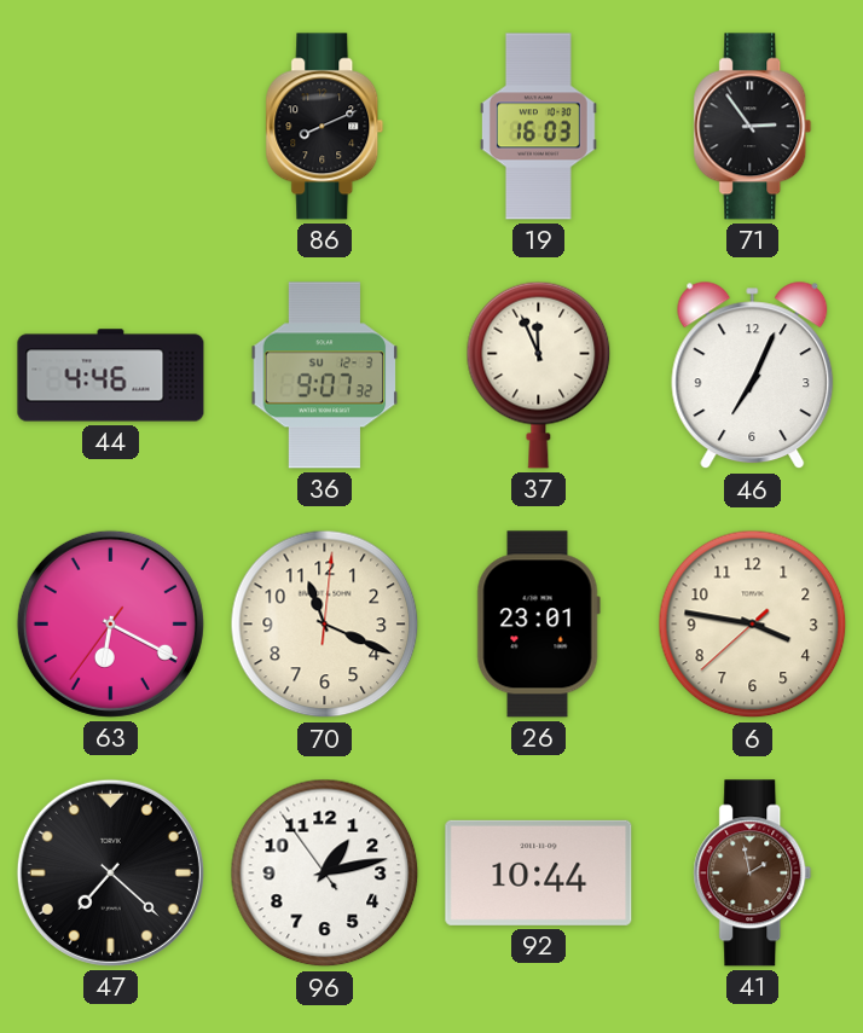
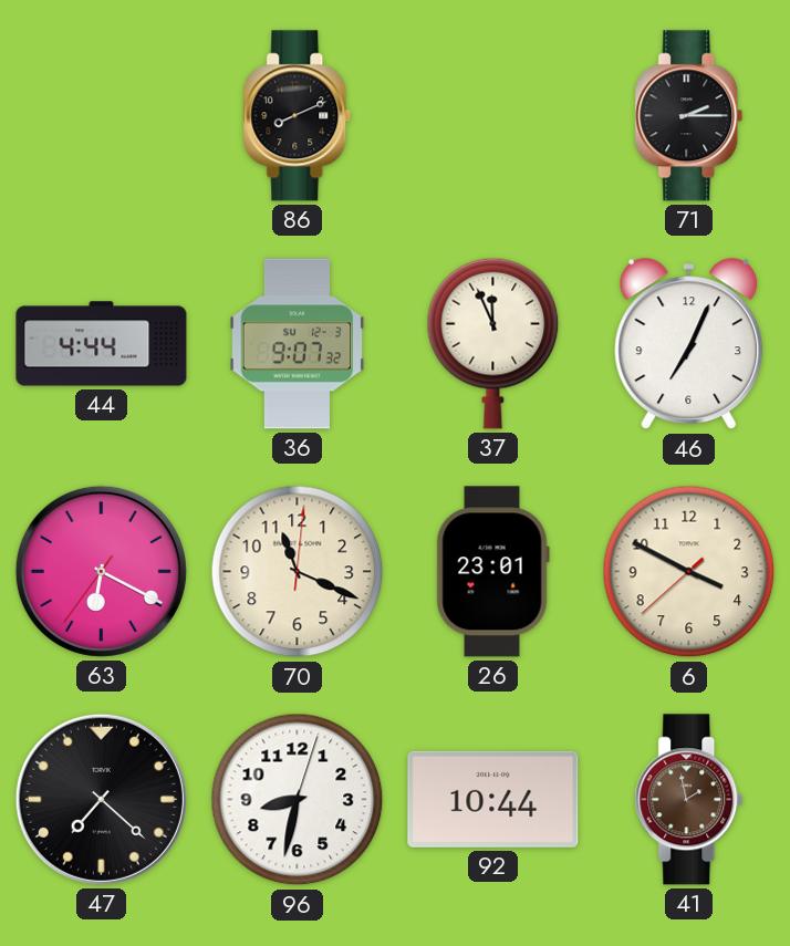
19: 16:03 -> none (538, 127)
71: 2:54 -> 2:15 (689, 116)
44: 4:46 -> 4:44 (102, 344)
6: 3:46 -> 3:49 (689, 572)
96: 1:12 -> 8:32 (298, 800)
